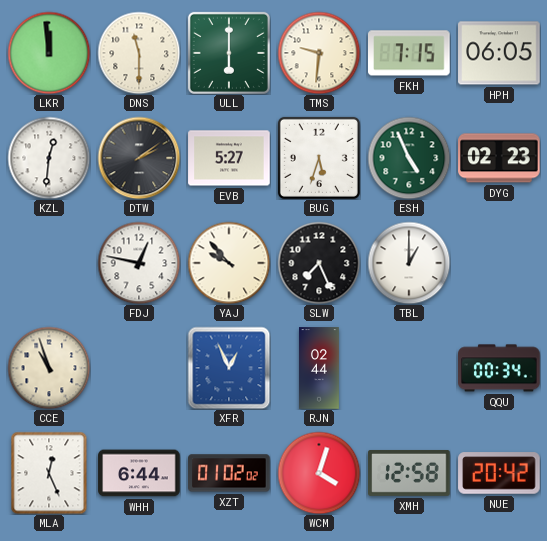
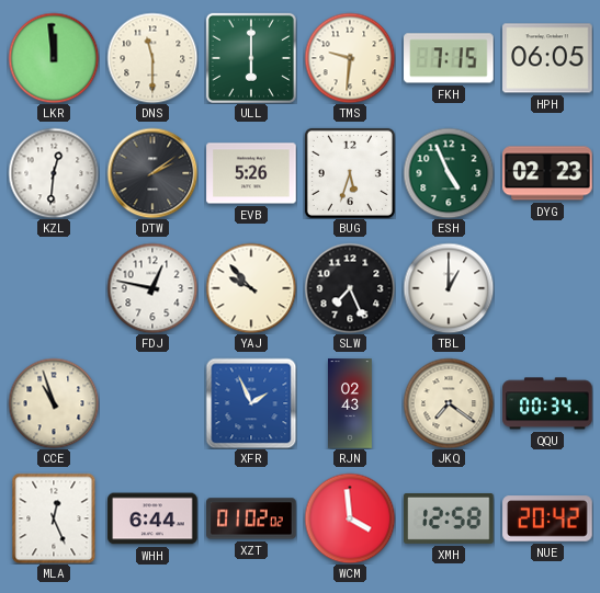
EVB: 5:27 -> 5:26 (251, 173)
XFR: 12:56 -> 1:56 (251, 403)
RJN: 02:44 -> 02:43 (351, 403)
JKQ: none -> 7:21 (449, 403)
WCM: 4:03 -> 3:59 (350, 518)
